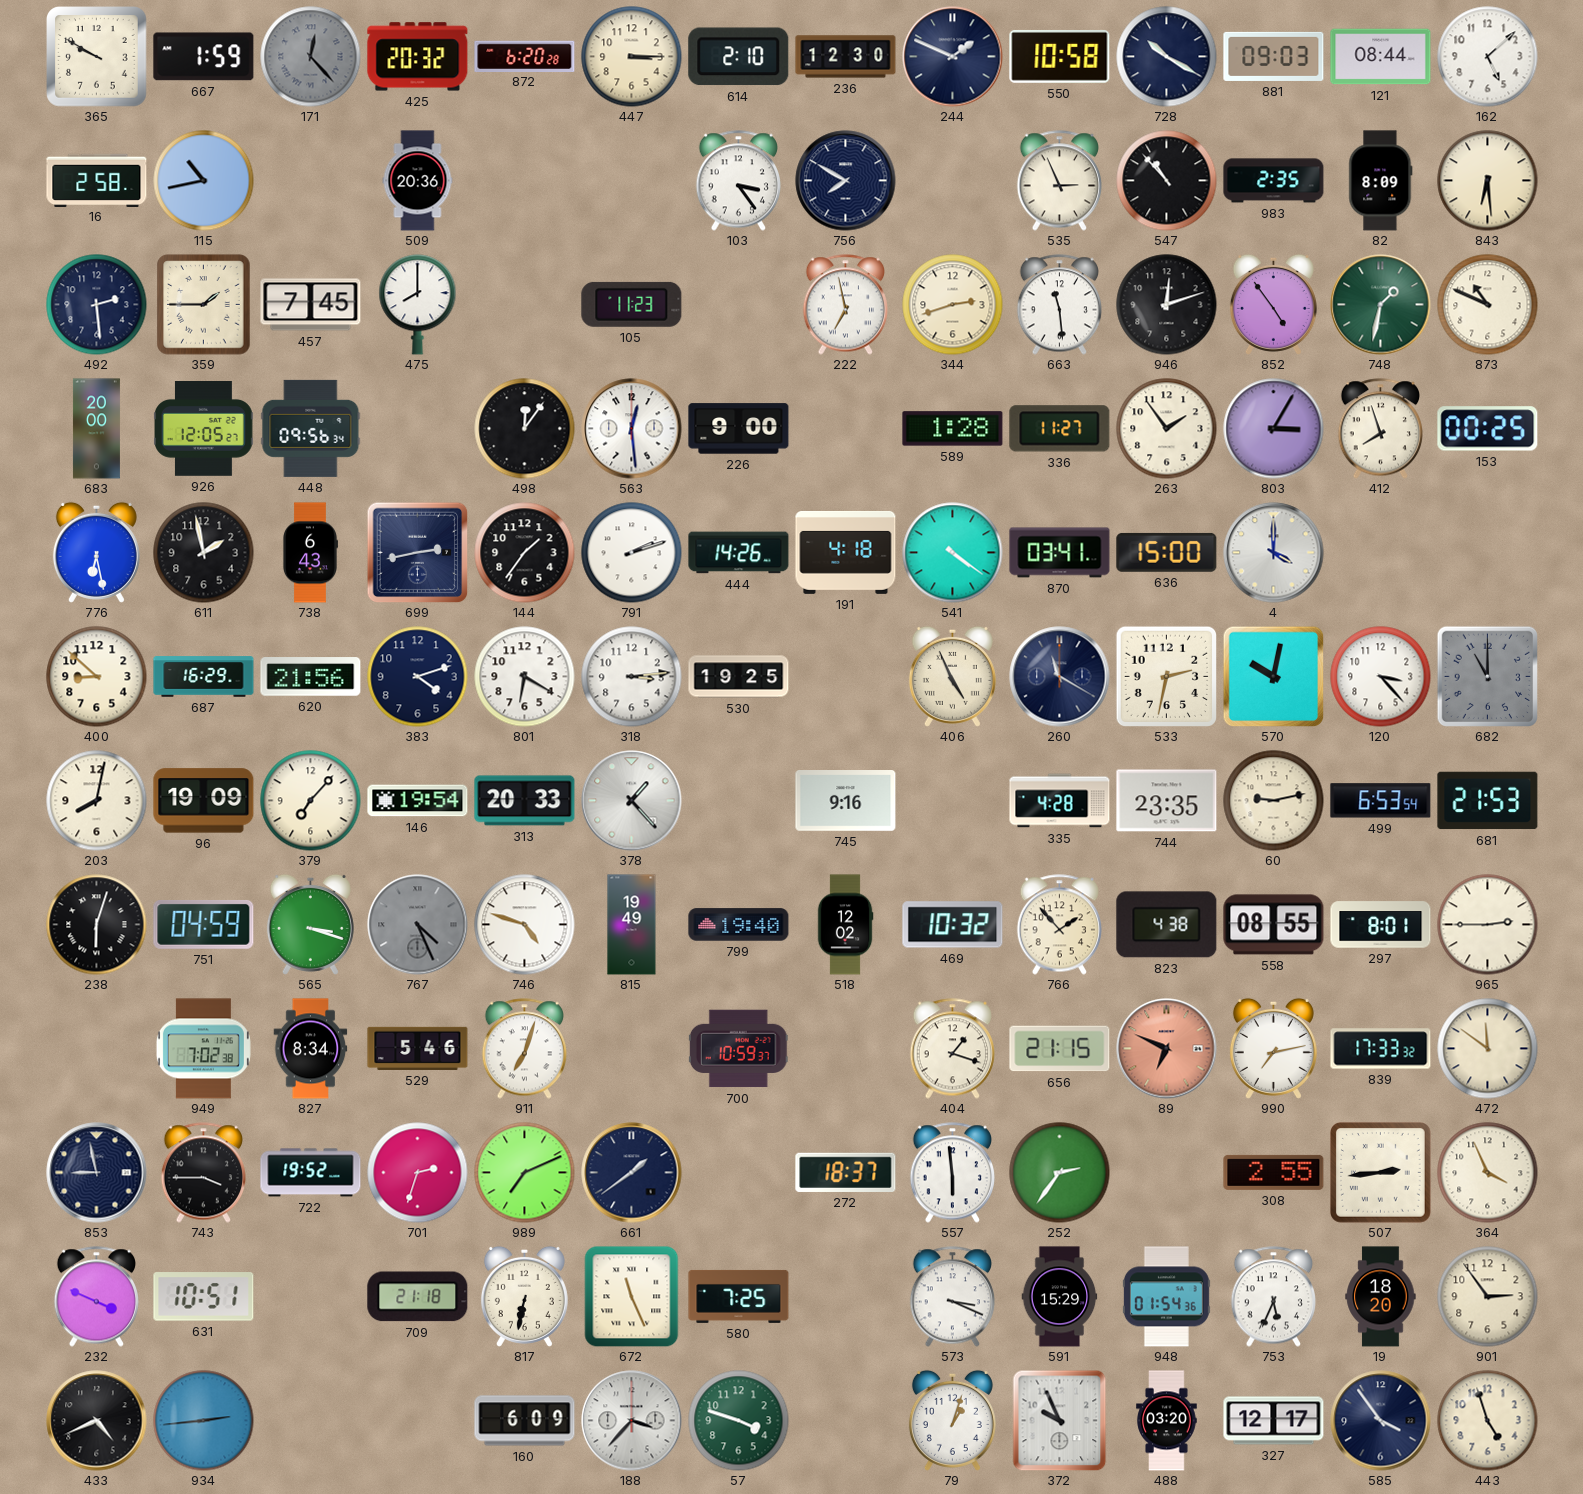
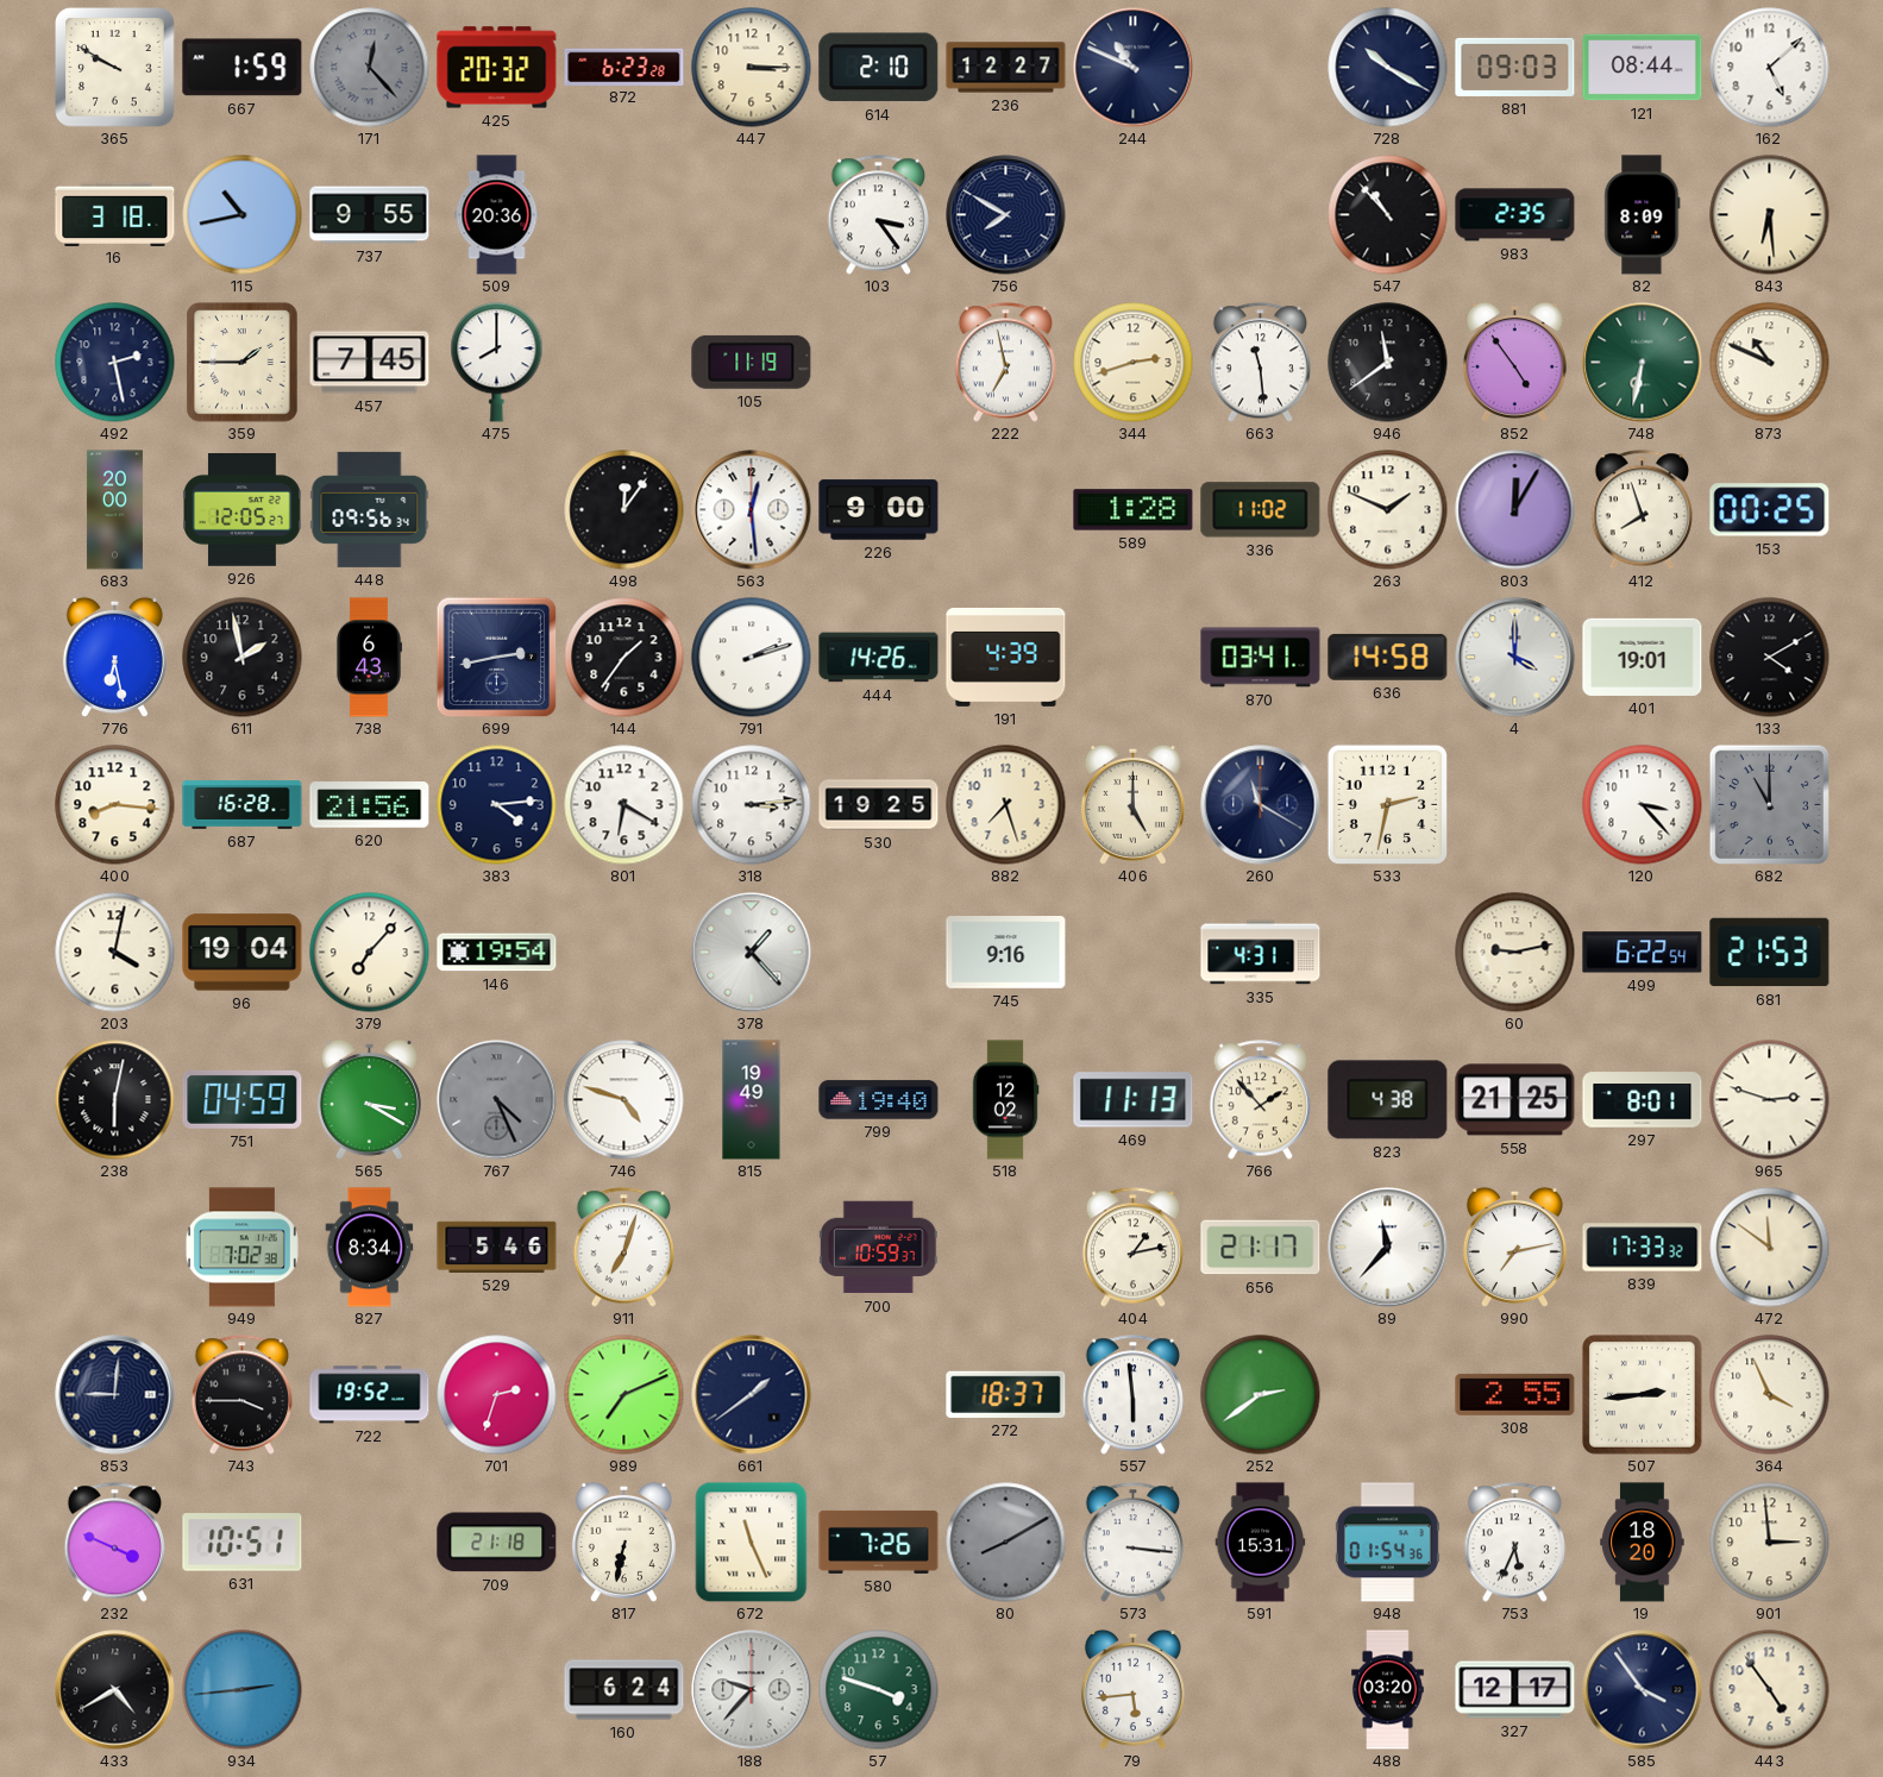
872: 6:20 -> 6:23 (624, 67)
236: 12:30 -> 12:27 (1006, 68)
244: 1:49 -> 10:49 (1134, 68)
550: 10:58 -> none (1060, 56)
16: 2:58 -> 3:18 (115, 214)
737: none -> 9:55 (370, 215)
535: 2:56 -> none (1059, 181)
492: 2:29 -> 2:28 (115, 363)
105: 11:23 -> 11:19 (752, 362)
946: 12:12 -> 11:39 (1388, 363)
748: 1:32 -> 6:32 (1643, 363)
336: 11:27 -> 11:02 (1261, 510)
263: 1:54 -> 1:49 (1388, 510)
803: 3:05 -> 12:05 (1515, 510)
191: 4:18 -> 4:39 (1006, 657)
541: 4:21 -> none (953, 553)
636: 15:00 -> 14:58 (1388, 657)
401: none -> 19:01 (1643, 657)
133: none -> 4:10 (1770, 658)
400: 8:52 -> 8:16 (115, 805)
687: 16:29 -> 16:28 (243, 805)
383: 4:12 -> 4:14 (497, 805)
882: none -> 7:27 (1006, 805)
406: 4:56 -> 5:00 (1132, 804)
570: 10:02 -> none (1273, 676)
203: 8:02 -> 4:02 (115, 953)
96: 19:09 -> 19:04 (243, 953)
313: 20:33 -> none (525, 801)
335: 4:28 -> 4:31 (1261, 953)
744: 23:35 -> none (1167, 801)
499: 6:53 -> 6:22 (1643, 953)
238: 6:03 -> 6:02 (115, 1100)
565: 3:18 -> 3:20 (369, 1099)
469: 10:32 -> 11:13 (1134, 1100)
558: 08:55 -> 21:25 (1515, 1100)
965: 2:45 -> 2:48 (1770, 1100)
404: 1:18 -> 1:13 (1132, 1248)
656: 21:15 -> 21:17 (1261, 1248)
89: 6:49 -> 11:37 (1388, 1248)
89 dial: salmon -> white (1388, 1248)
853: 8:58 -> 9:01 (115, 1395)
252: 2:36 -> 2:39 (1261, 1395)
580: 7:25 -> 7:26 (879, 1541)
80: none -> 8:10 (1006, 1543)
573: 3:19 -> 3:16 (1132, 1543)
591: 15:29 -> 15:31 (1261, 1543)
901: 2:54 -> 2:59 (1770, 1543)
433: 4:41 -> 4:40 (115, 1690)
160: 6:09 -> 6:24 (624, 1690)
188: 3:37 -> 9:37 (752, 1690)
79: 1:03 -> 5:44 (1132, 1689)
372: 9:56 -> none (1060, 1420)
443: 4:57 -> 4:54 (1770, 1690)
